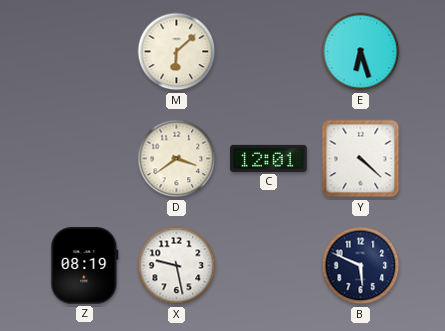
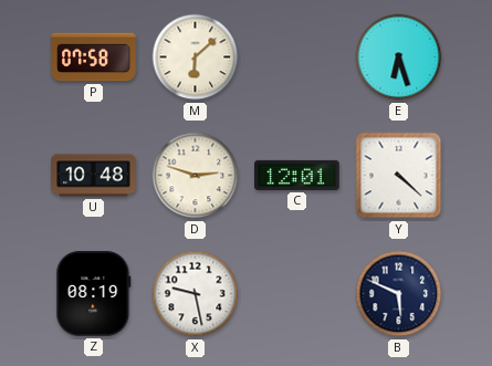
P: none -> 07:58 (94, 57)
U: none -> 10:48 (94, 176)
D: 3:39 -> 2:48 (196, 176)
